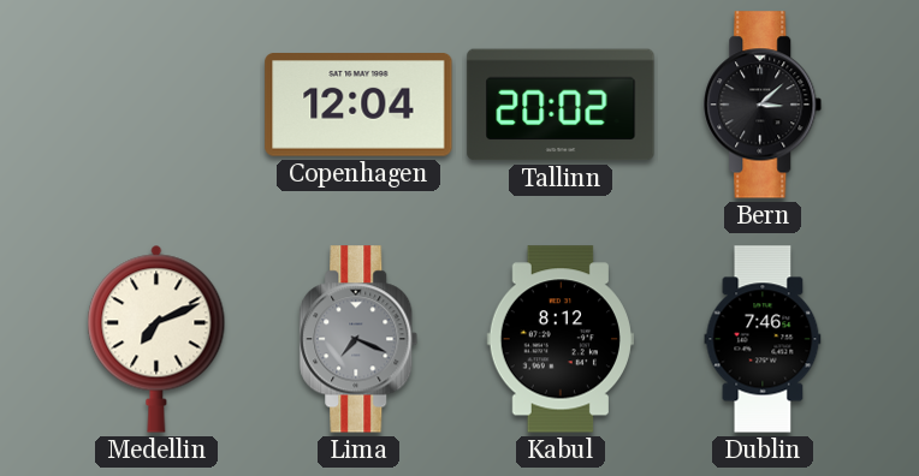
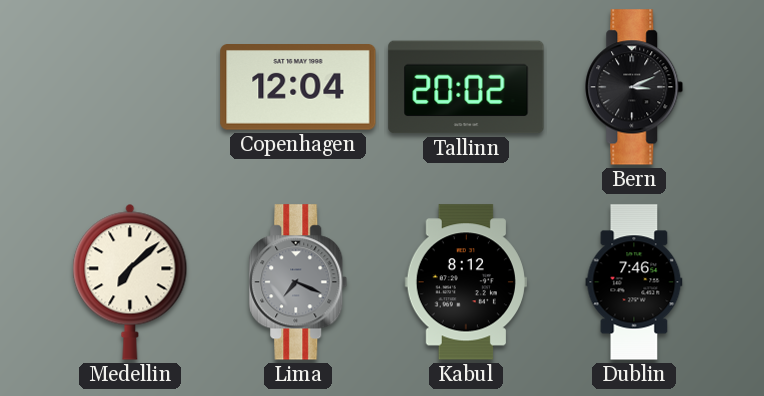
Bern: 3:08 -> 3:11 (634, 87)
Medellin: 7:11 -> 7:08 (130, 282)
